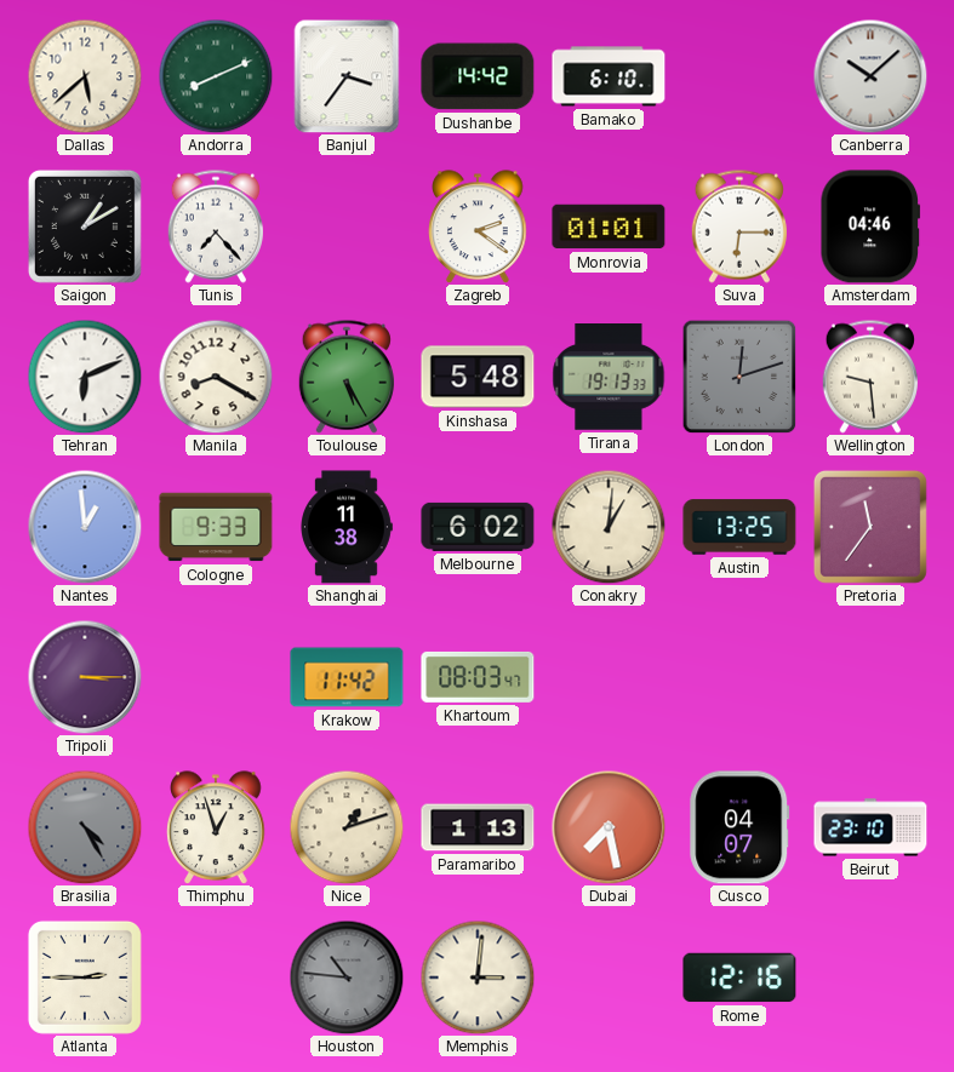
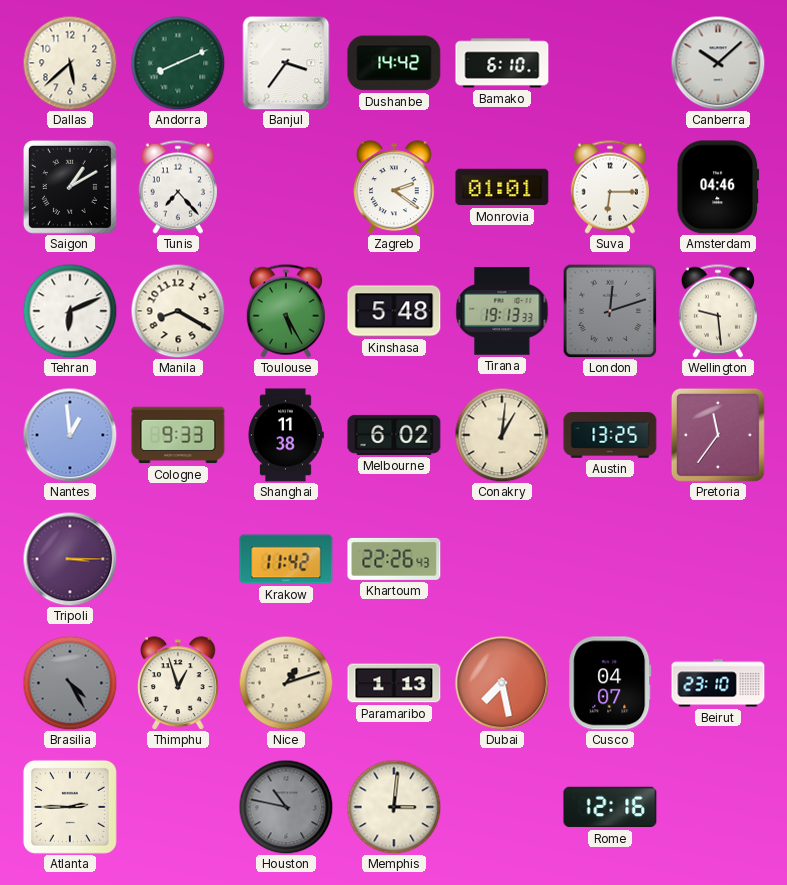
Khartoum: 08:03 -> 22:26 (394, 559)
Houston: 10:46 -> 10:47 (286, 807)
